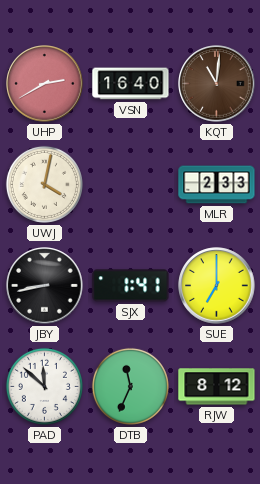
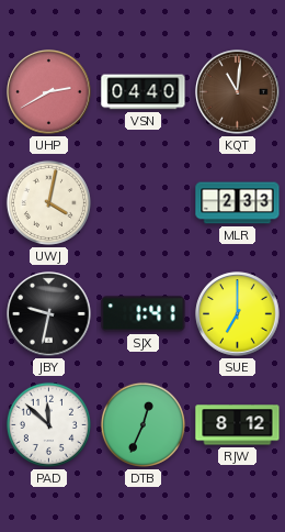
VSN: 16:40 -> 04:40 (144, 92)
JBY: 8:43 -> 9:32 (49, 314)
DTB: 11:34 -> 12:34 (142, 424)
